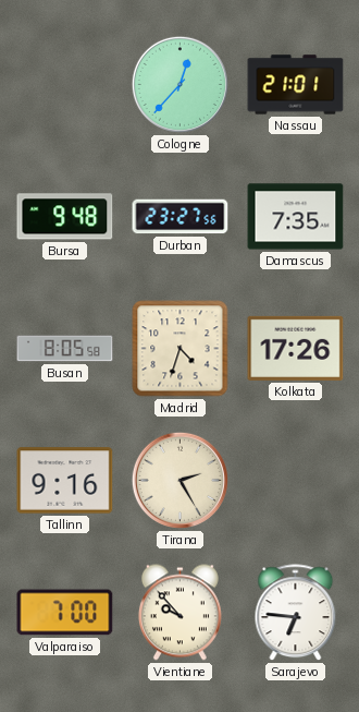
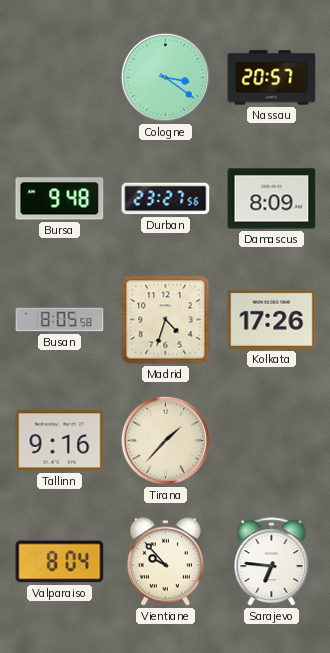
Cologne: 12:37 -> 3:21 (165, 77)
Nassau: 21:01 -> 20:57 (272, 78)
Damascus: 7:35 -> 8:09 (272, 199)
Tirana: 2:25 -> 1:37 (165, 440)
Valparaiso: 7:00 -> 8:04 (60, 562)
